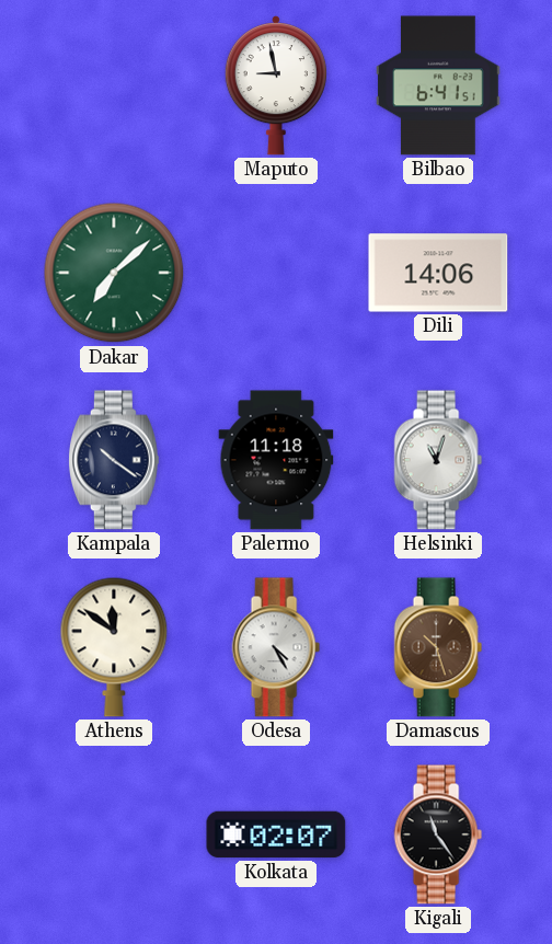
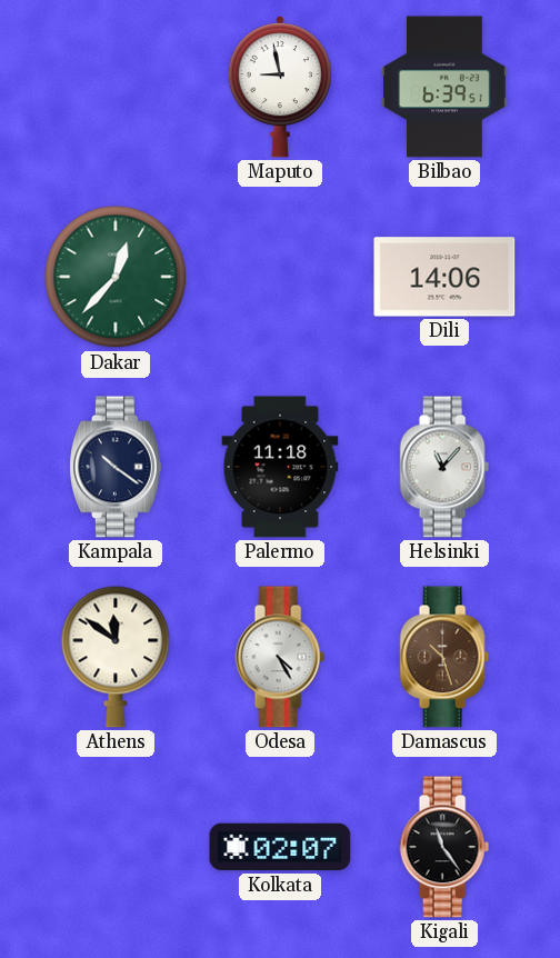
Bilbao: 6:41 -> 6:39 (444, 87)
Dakar: 7:08 -> 12:37 (116, 277)
Helsinki: 11:03 -> 11:07 (444, 467)
